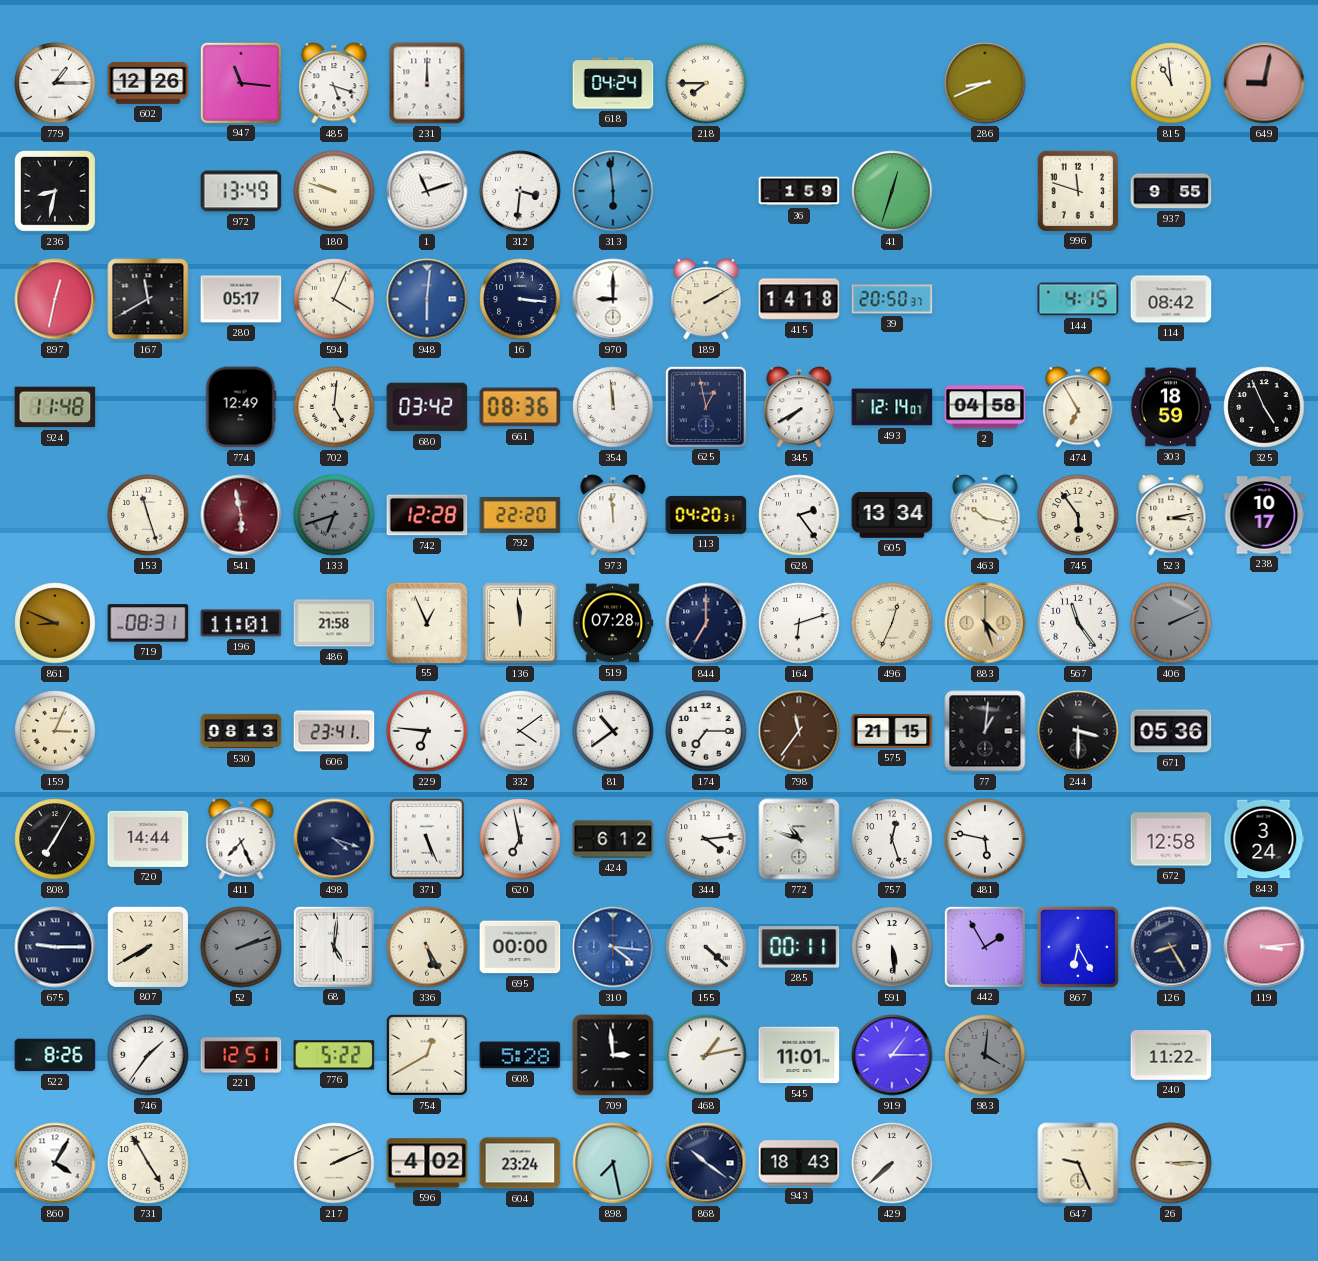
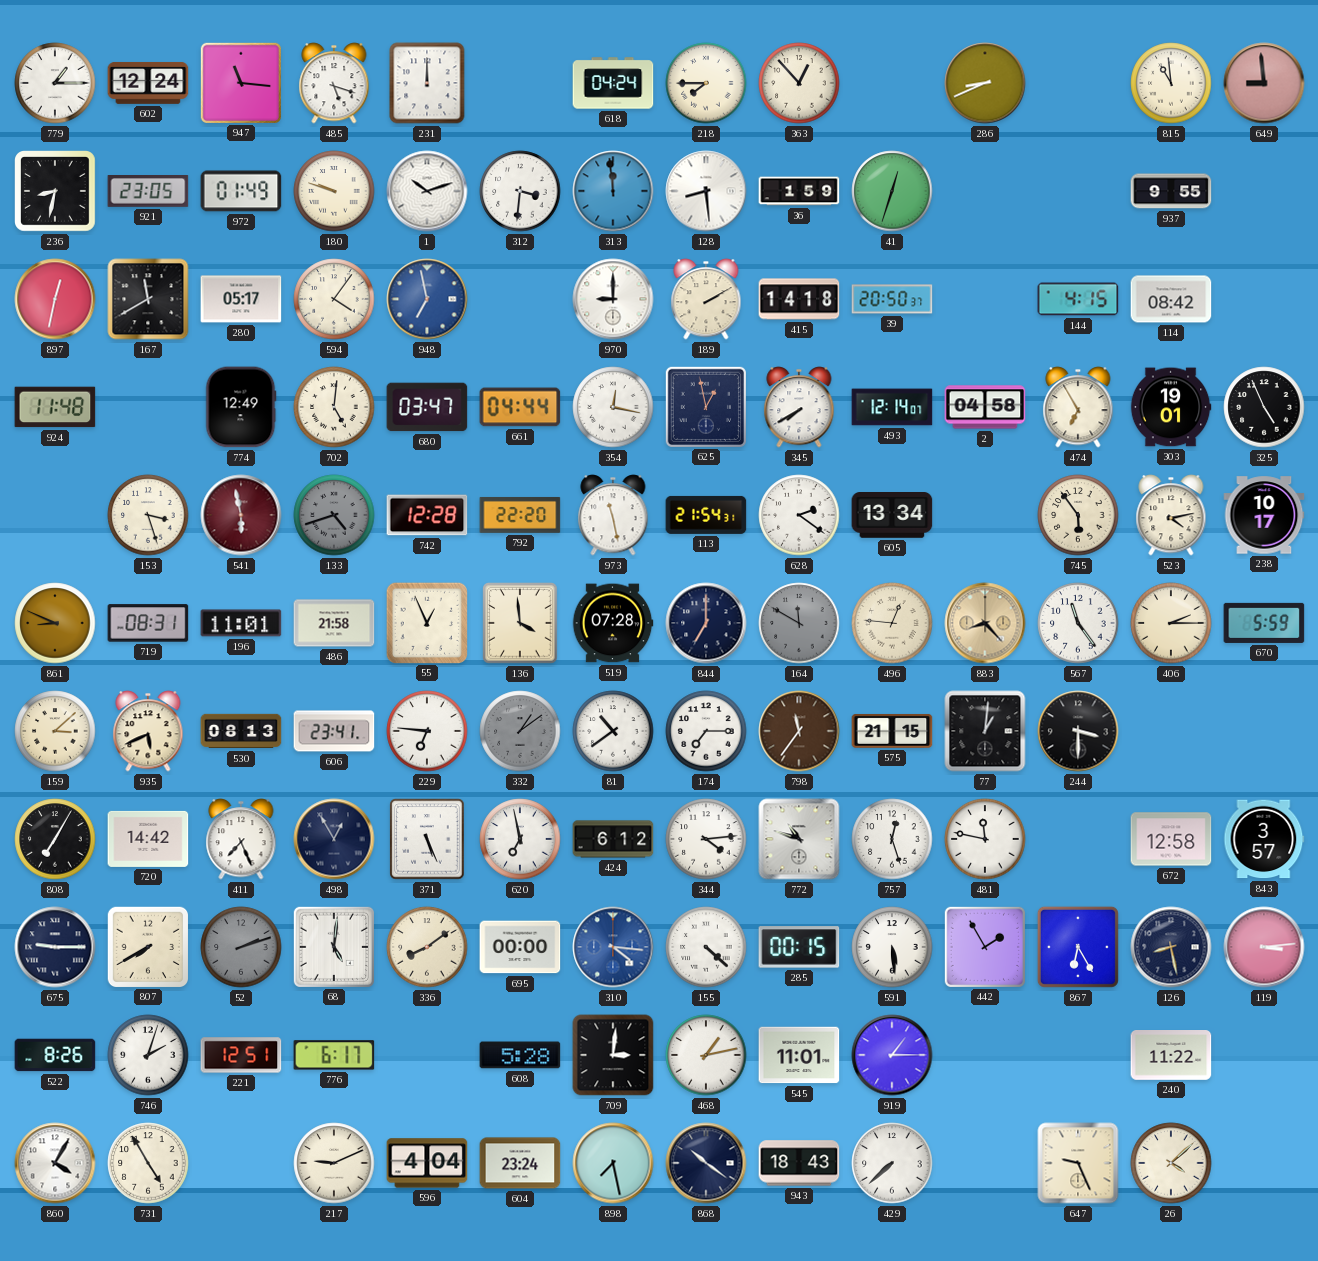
602: 12:26 -> 12:24 (148, 83)
363: none -> 12:53 (799, 83)
649: 9:02 -> 8:59 (1264, 83)
921: none -> 23:05 (148, 192)
972: 13:49 -> 01:49 (241, 191)
1: 11:12 -> 10:12 (427, 191)
313: 5:59 -> 11:59 (613, 191)
128: none -> 8:29 (706, 191)
996: 11:48 -> none (1077, 190)
594: 4:04 -> 4:06 (334, 299)
948: 6:01 -> 6:58 (427, 299)
16: 3:16 -> none (520, 299)
680: 03:42 -> 03:47 (427, 407)
661: 08:36 -> 04:44 (520, 407)
354: 11:59 -> 12:17 (613, 407)
303: 18:59 -> 19:01 (1171, 407)
153: 11:27 -> 3:27 (148, 515)
133: 6:42 -> 4:42 (334, 515)
973: 11:59 -> 11:28 (613, 515)
113: 04:20 -> 21:54 (706, 515)
628: 2:24 -> 2:21 (799, 515)
463: 10:17 -> none (985, 515)
523: 3:13 -> 4:13 (1171, 515)
136: 11:59 -> 3:59 (520, 623)
164: 6:12 -> 11:50 (799, 623)
164 dial: white -> grey (799, 623)
496: 12:34 -> 12:46 (892, 623)
883: 4:27 -> 8:23 (985, 623)
406: 2:11 -> 2:15 (1171, 623)
406 dial: grey -> cream (1171, 623)
670: none -> 5:59 (1264, 623)
159: 3:04 -> 3:08 (55, 731)
935: none -> 5:41 (148, 731)
332: 4:09 -> 1:09 (520, 731)
332 dial: white -> grey (520, 731)
671: 05:36 -> none (1171, 731)
720: 14:44 -> 14:42 (148, 839)
498: 4:18 -> 12:55 (334, 839)
481: 5:47 -> 11:47 (985, 839)
843: 3:24 -> 3:57 (1264, 839)
336: 5:25 -> 8:09 (427, 947)
285: 00:11 -> 00:15 (799, 947)
126: 8:25 -> 8:28 (1171, 947)
746: 1:36 -> 2:03 (148, 1055)
776: 5:22 -> 6:17 (334, 1055)
754: 12:40 -> none (427, 1055)
709: 2:59 -> 3:01 (613, 1055)
983: 4:01 -> none (985, 1055)
217: 2:11 -> 9:11 (334, 1163)
596: 4:02 -> 4:04 (427, 1163)
26: 3:15 -> 4:08 (1171, 1163)
